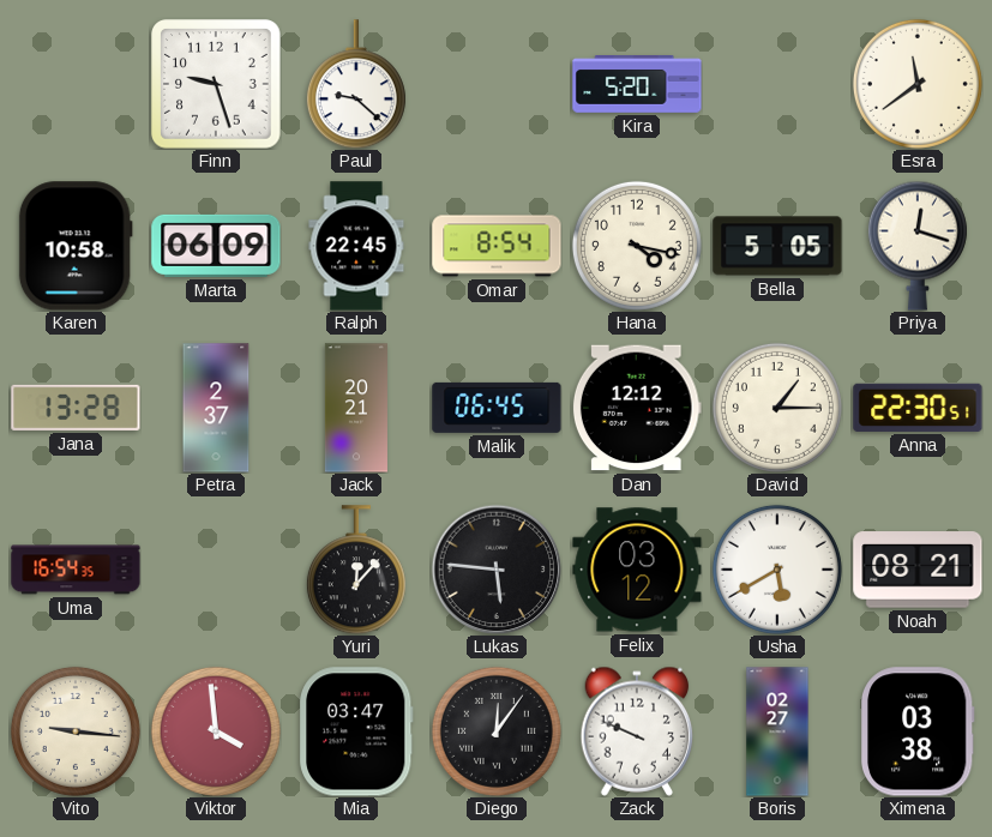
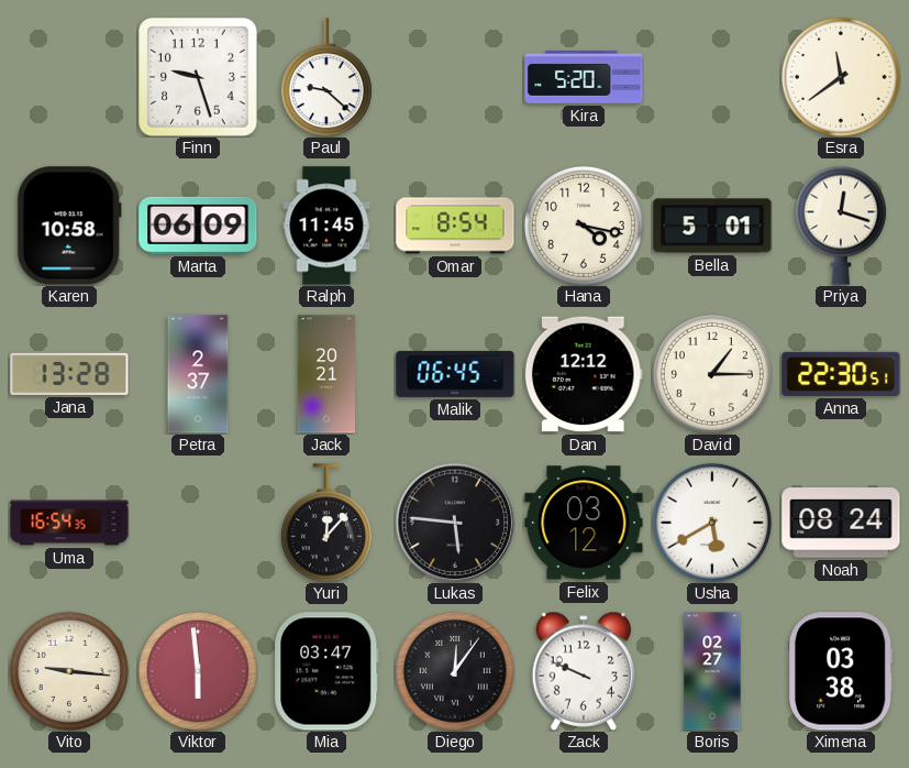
Ralph: 22:45 -> 11:45 (326, 226)
Bella: 5:05 -> 5:01 (712, 226)
Noah: 08:21 -> 08:24 (841, 523)
Viktor: 3:59 -> 5:59 (198, 671)
